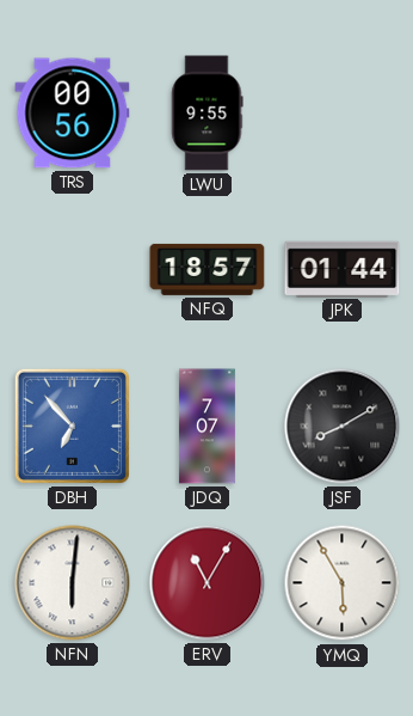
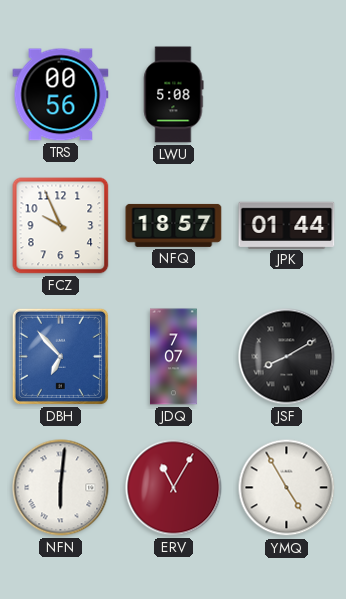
LWU: 9:55 -> 5:08 (174, 95)
FCZ: none -> 9:56 (61, 226)
YMQ: 5:55 -> 4:55 (287, 488)
